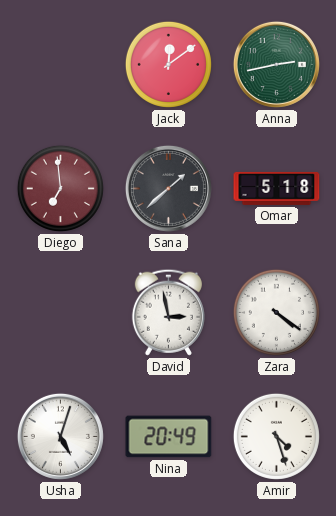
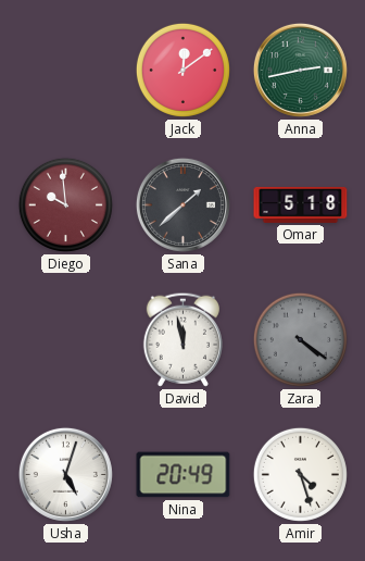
Diego: 6:59 -> 9:59 (65, 204)
David: 2:58 -> 11:58 (182, 339)
Zara dial: white -> grey (300, 339)
